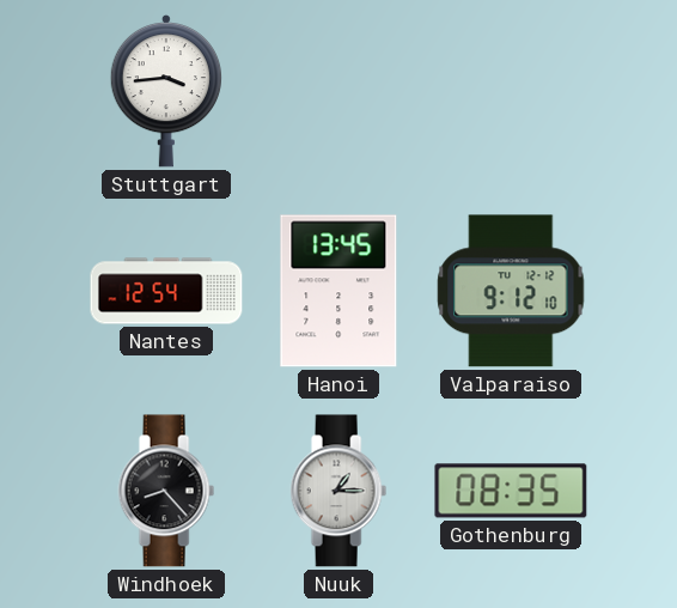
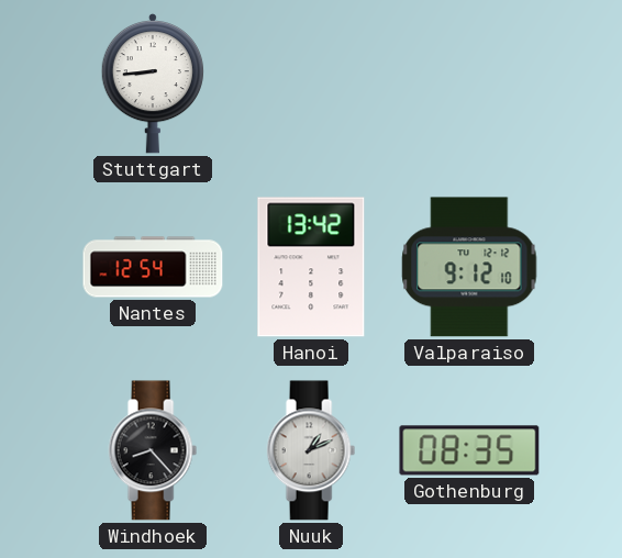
Stuttgart: 3:44 -> 8:44 (152, 83)
Hanoi: 13:45 -> 13:42 (311, 267)
Nuuk: 1:15 -> 1:11 (311, 450)
